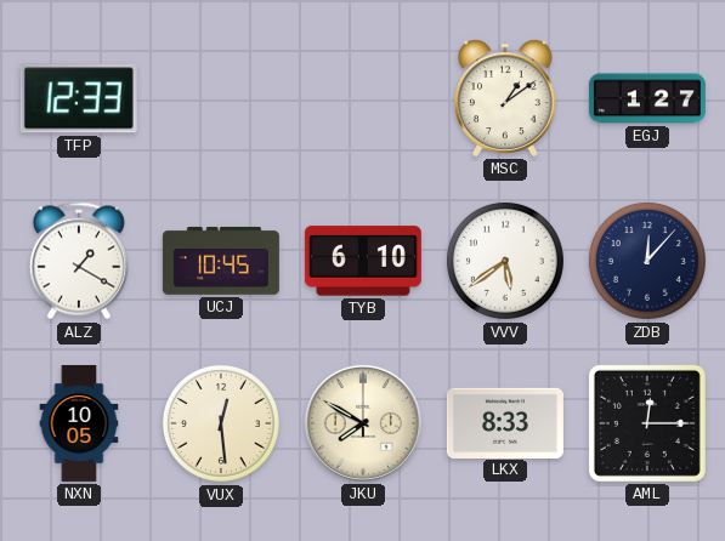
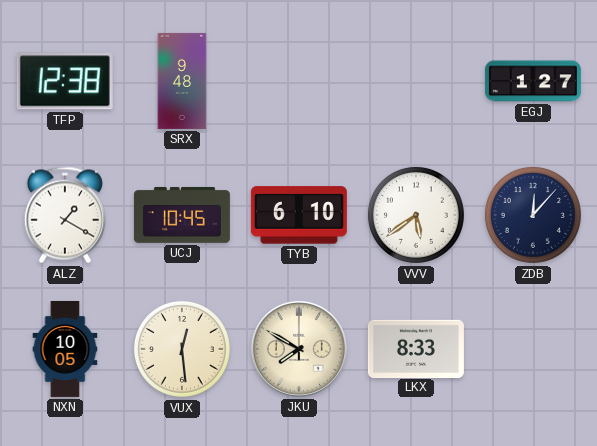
TFP: 12:33 -> 12:38 (65, 81)
SRX: none -> 9:48 (182, 81)
MSC: 1:09 -> none (506, 98)
AML: 12:15 -> none (647, 423)
